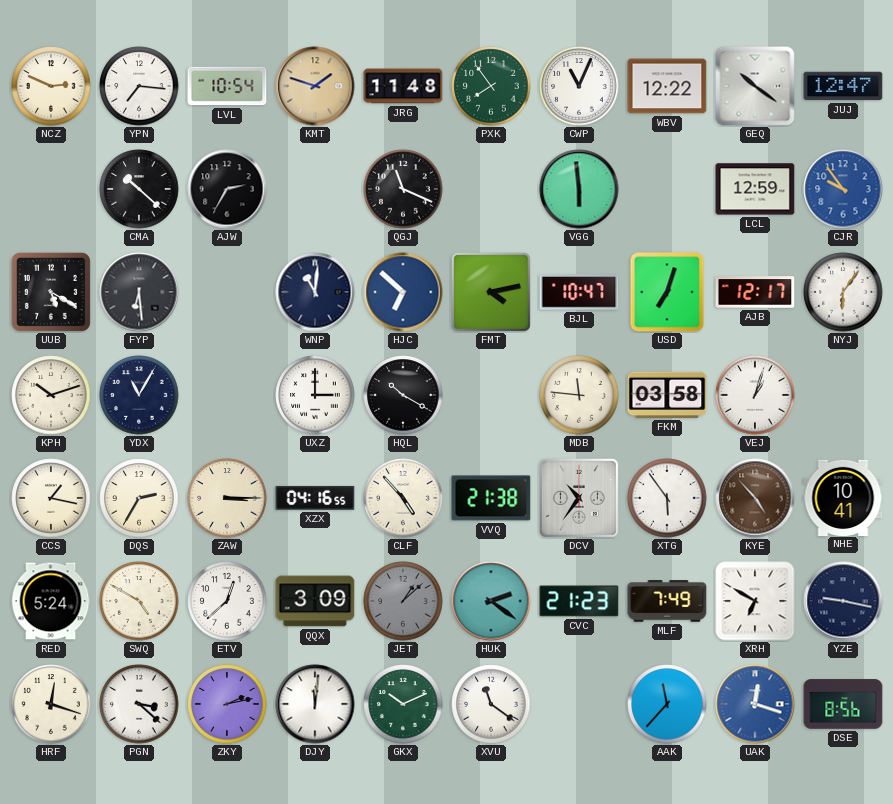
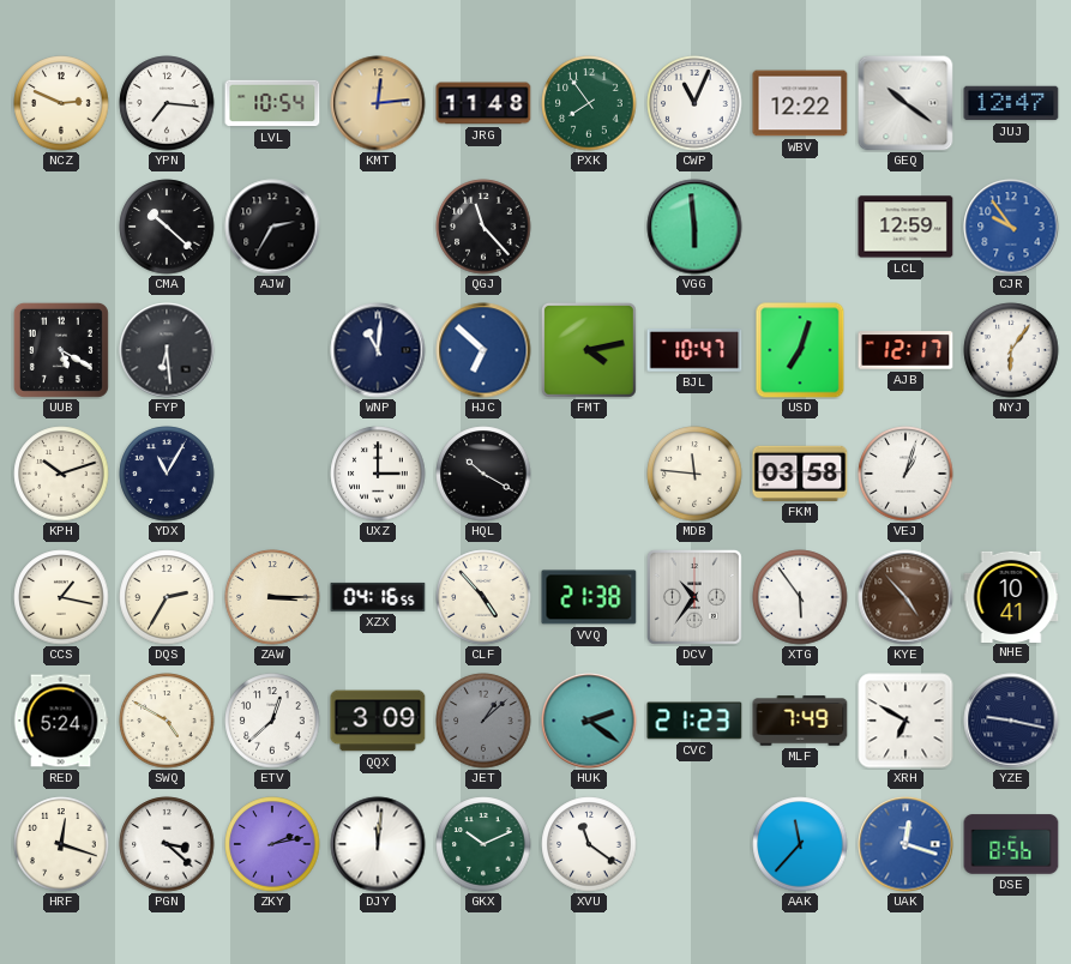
KMT: 1:48 -> 12:14 (378, 103)
QGJ: 11:19 -> 11:23 (483, 227)
